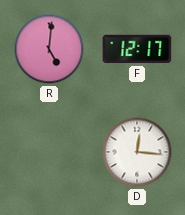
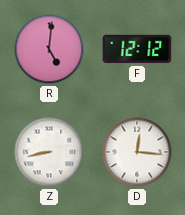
F: 12:17 -> 12:12 (137, 49)
Z: none -> 8:43 (49, 152)
